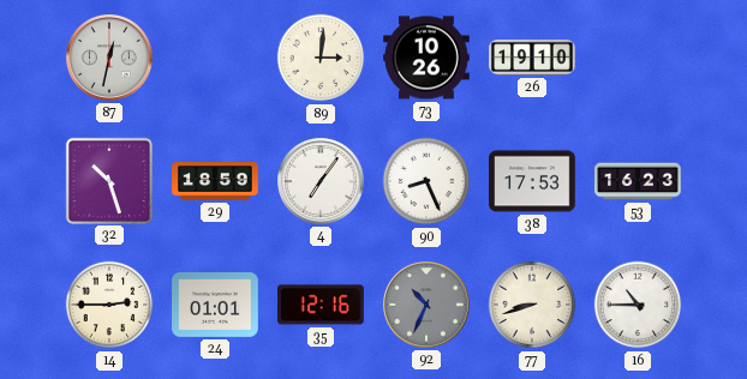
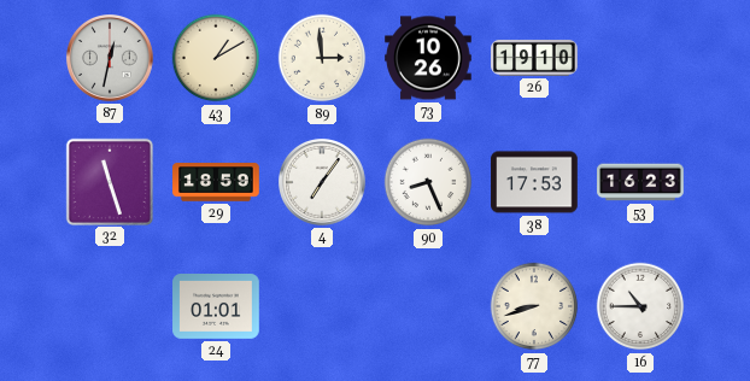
43: none -> 1:10 (216, 58)
89: 3:01 -> 2:59 (322, 58)
32: 10:27 -> 11:27 (109, 181)
14: 2:45 -> none (109, 305)
35: 12:16 -> none (322, 305)
92: 10:34 -> none (428, 306)
